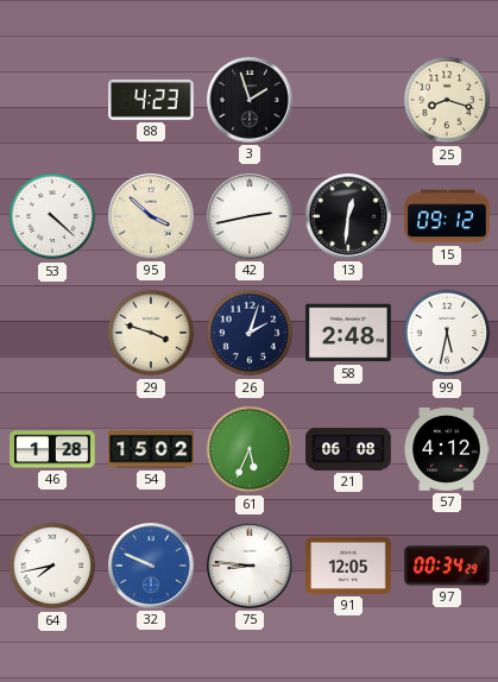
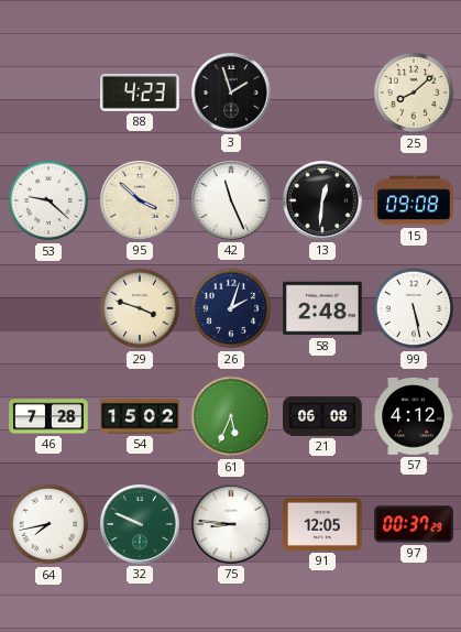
25: 8:18 -> 8:08 (414, 92)
53: 4:22 -> 9:22 (48, 200)
42: 2:43 -> 11:26 (232, 201)
15: 09:12 -> 09:08 (414, 200)
99: 5:32 -> 5:28 (414, 308)
46: 1:28 -> 7:28 (48, 416)
32 dial: blue -> green (141, 525)
97: 00:34 -> 00:37 (414, 524)
